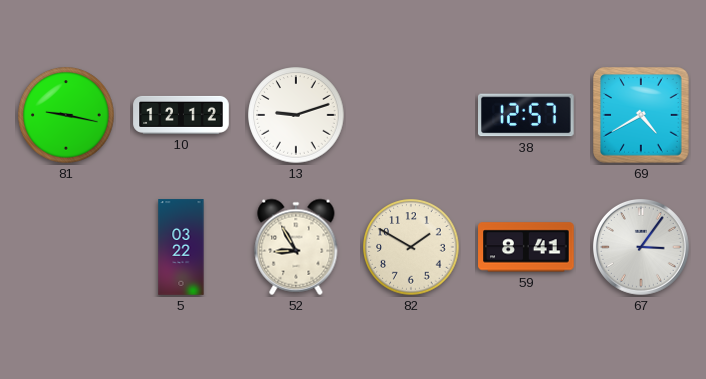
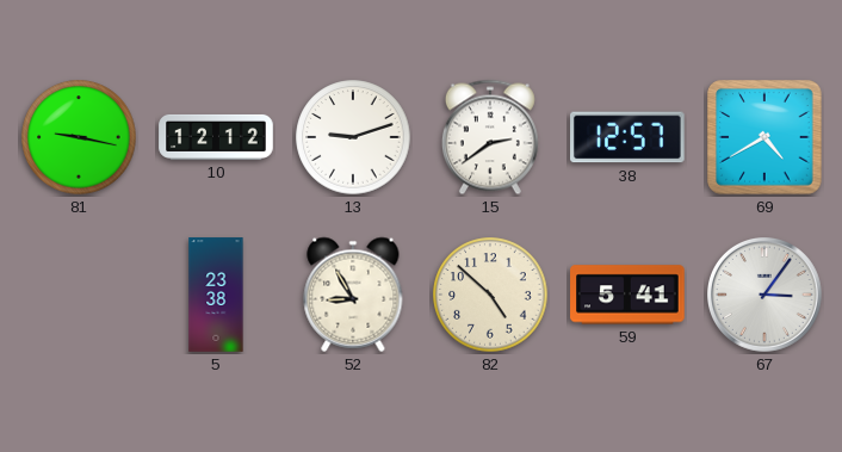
15: none -> 2:39 (490, 137)
5: 03:22 -> 23:38 (216, 295)
82: 1:50 -> 4:52 (490, 295)
59: 8:41 -> 5:41 (627, 295)
